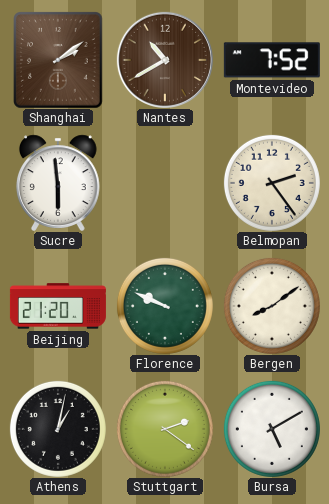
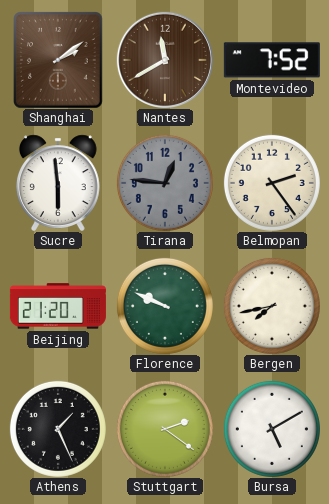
Nantes: 10:40 -> 11:40 (165, 60)
Tirana: none -> 12:46 (165, 183)
Bergen: 8:09 -> 7:43 (272, 306)
Athens: 1:02 -> 1:26 (58, 429)
